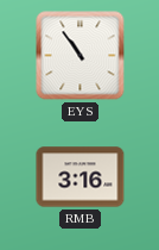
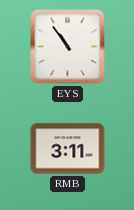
RMB: 3:16 -> 3:11 (68, 149)
